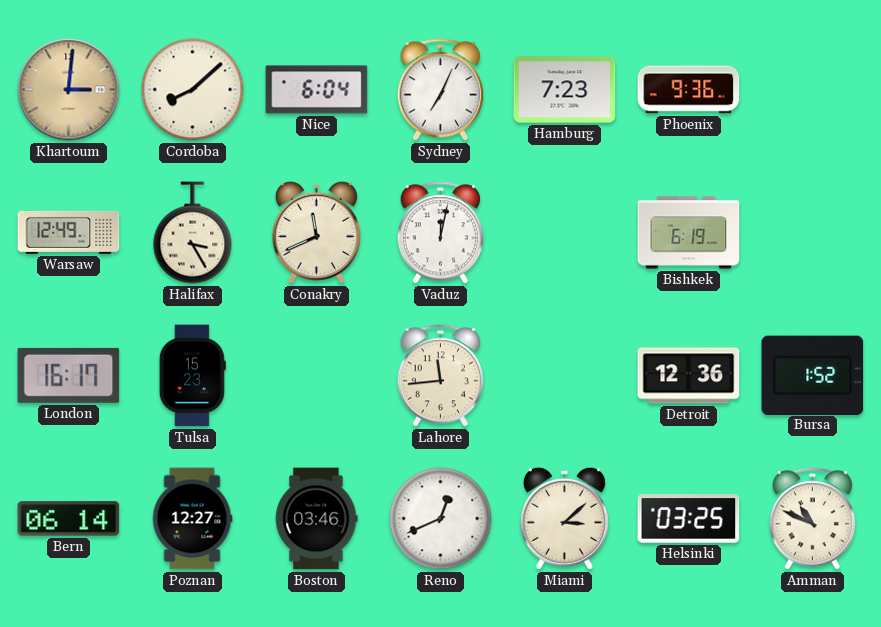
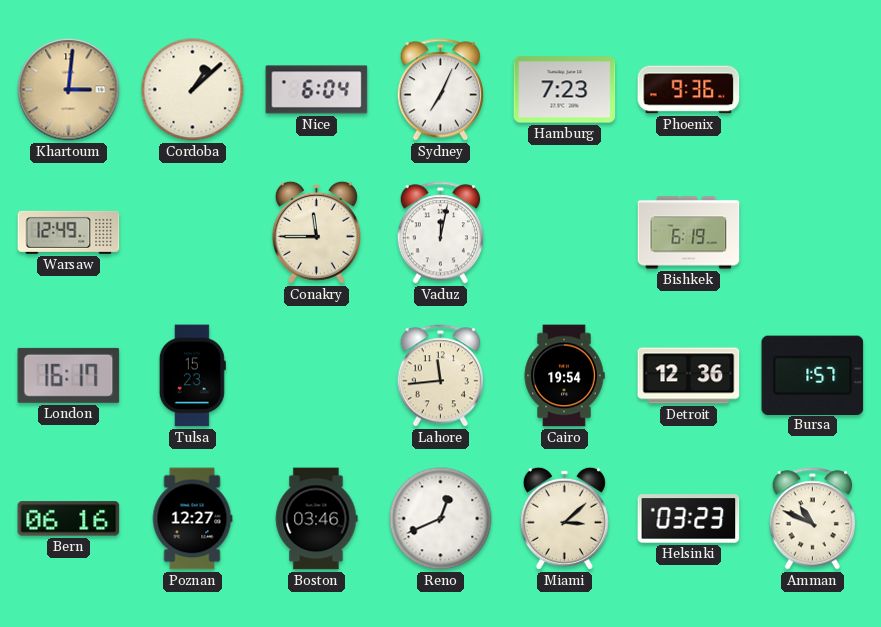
Cordoba: 8:08 -> 1:08 (193, 90)
Halifax: 3:25 -> none (193, 233)
Conakry: 11:41 -> 11:45 (316, 232)
Cairo: none -> 19:54 (564, 376)
Bursa: 1:52 -> 1:57 (813, 375)
Bern: 06:14 -> 06:16 (69, 519)
Helsinki: 03:25 -> 03:23 (689, 519)
